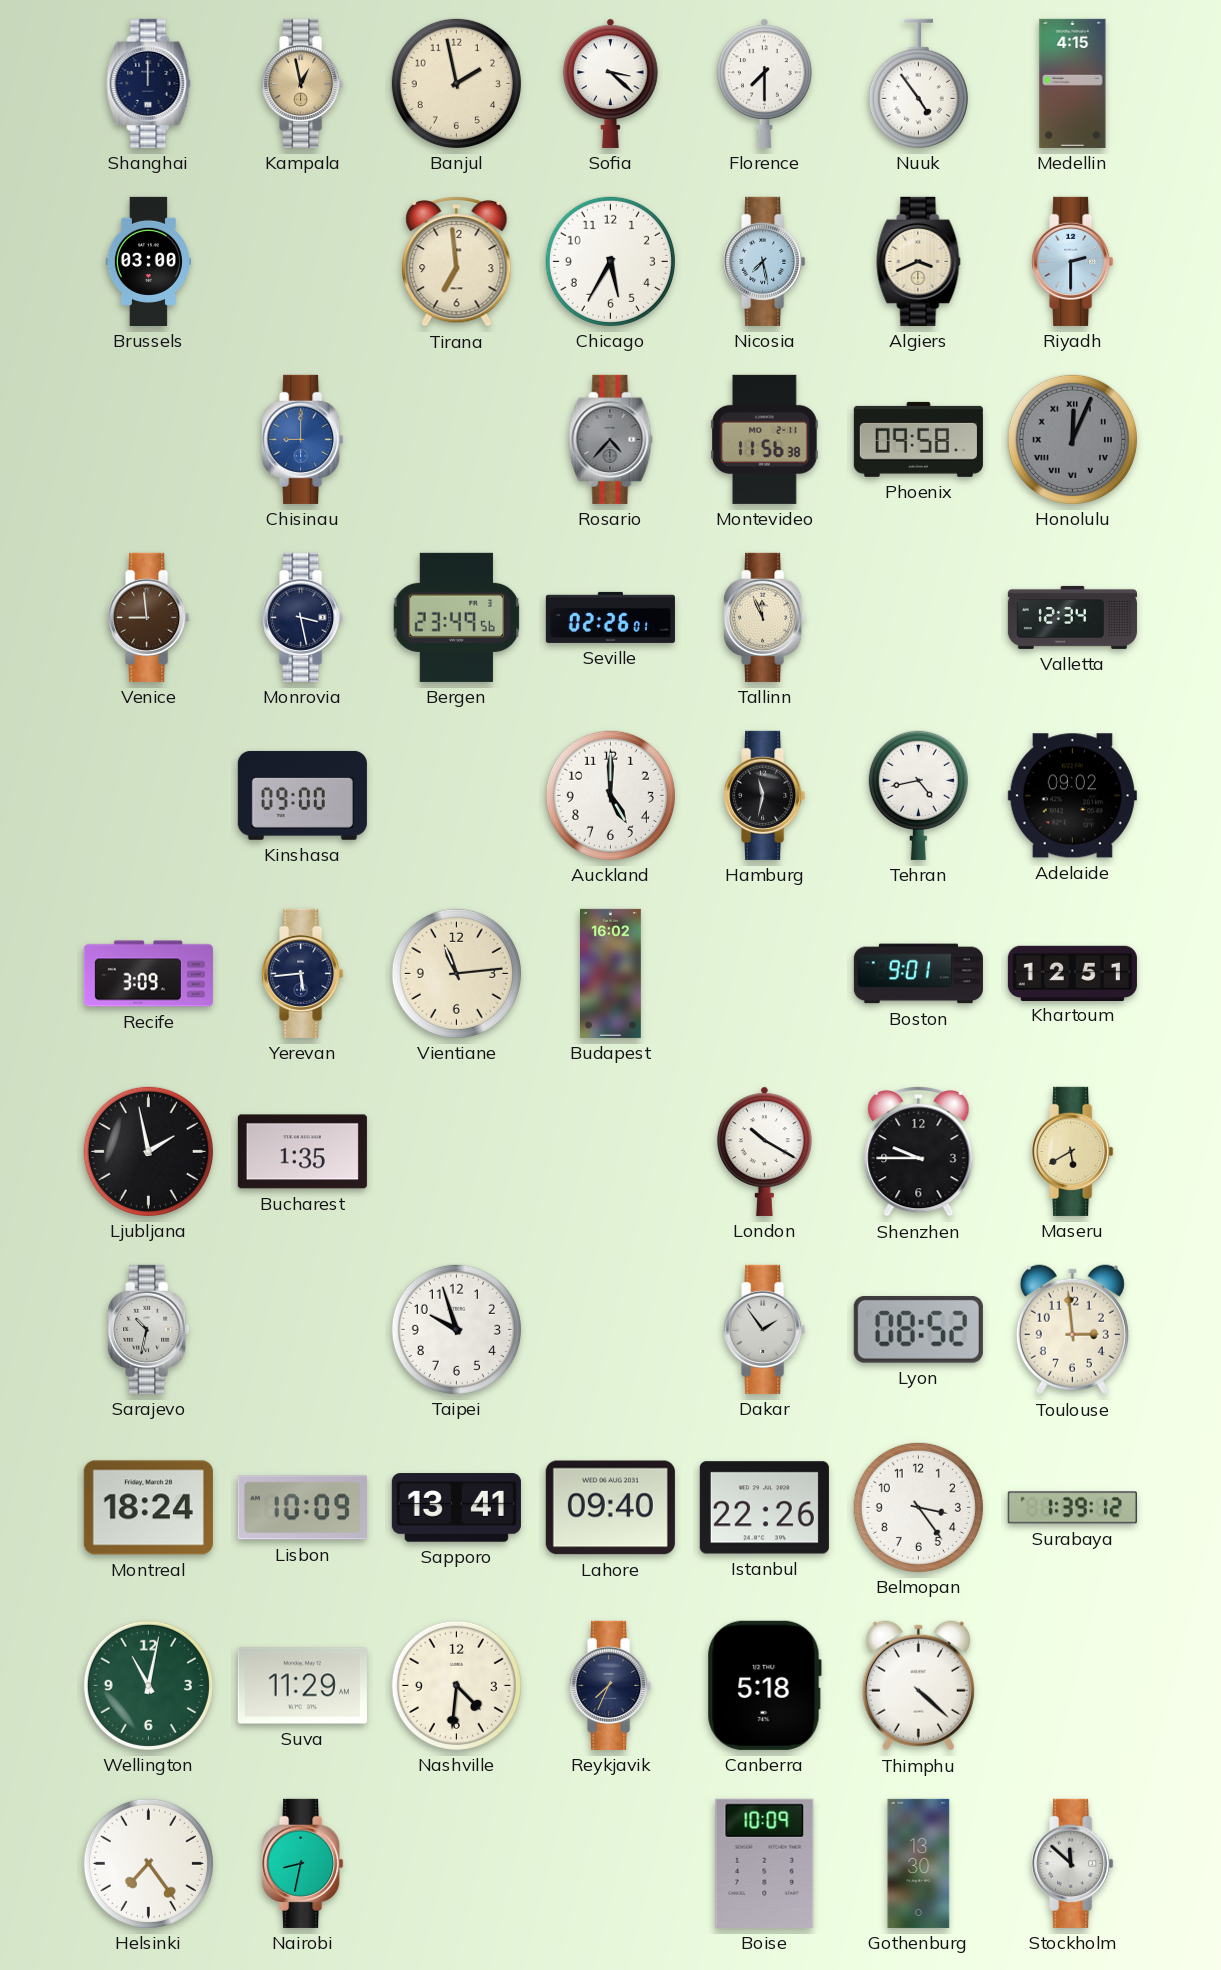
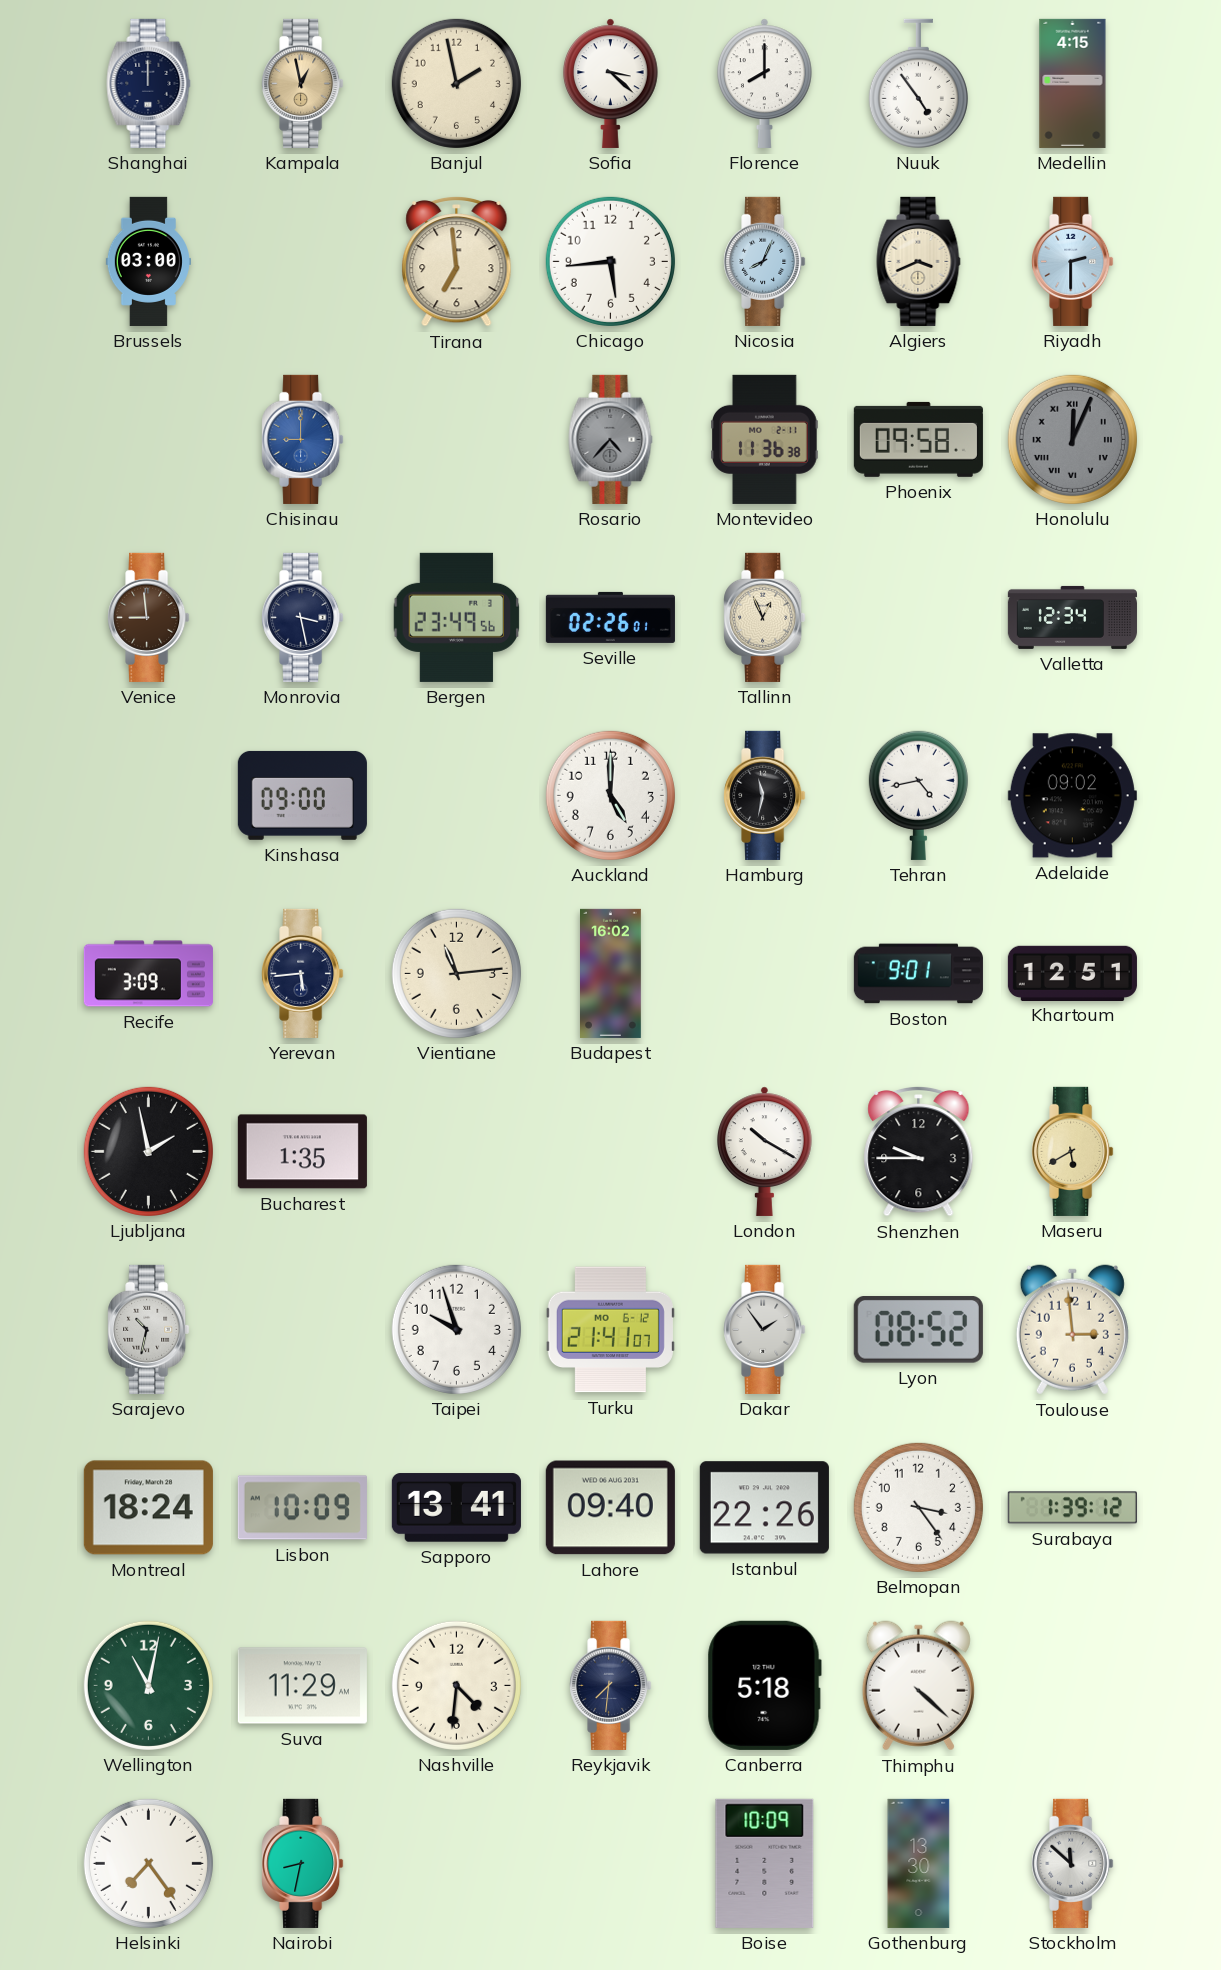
Florence: 7:30 -> 8:00 (765, 83)
Chicago: 5:35 -> 5:44 (610, 261)
Nicosia: 7:28 -> 8:04 (765, 261)
Montevideo: 11:56 -> 11:36 (765, 439)
Tallinn: 11:56 -> 12:56 (765, 617)
Turku: none -> 21:41 (610, 1330)
Reykjavik: 7:34 -> 7:31 (611, 1685)
